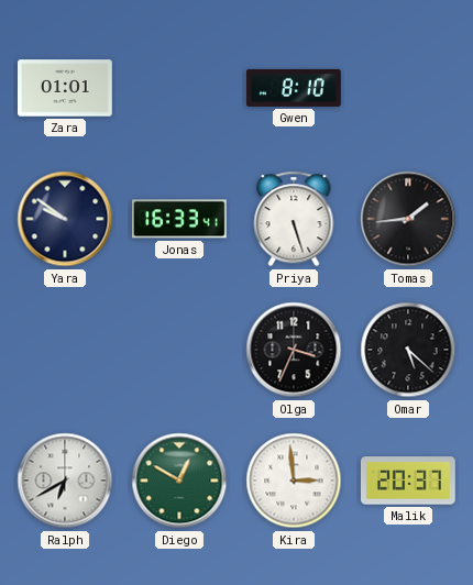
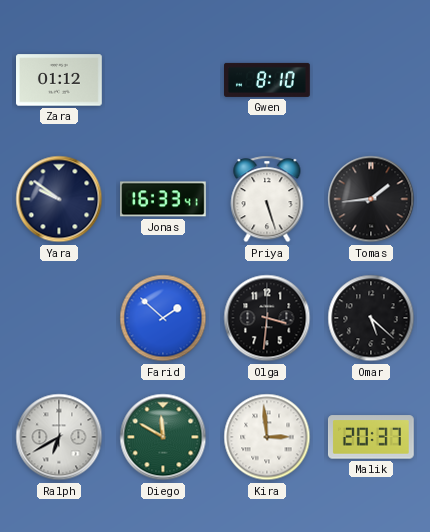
Zara: 01:01 -> 01:12 (60, 80)
Farid: none -> 1:52 (163, 318)
Olga: 3:34 -> 3:31 (267, 318)
Diego: 12:50 -> 11:50 (163, 437)
